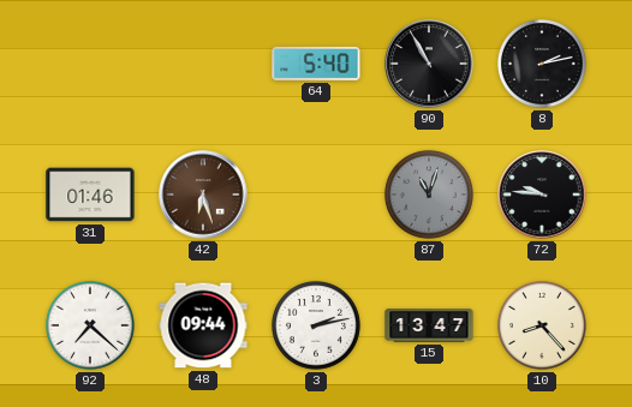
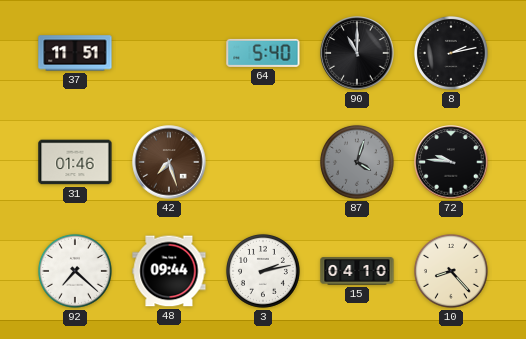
37: none -> 11:51 (75, 53)
90: 10:55 -> 11:00 (357, 53)
42: 6:27 -> 7:27 (169, 162)
87: 11:03 -> 4:03 (357, 162)
15: 13:47 -> 04:10 (357, 271)
